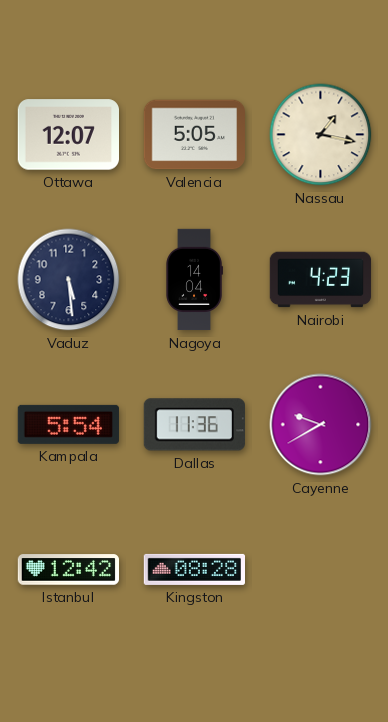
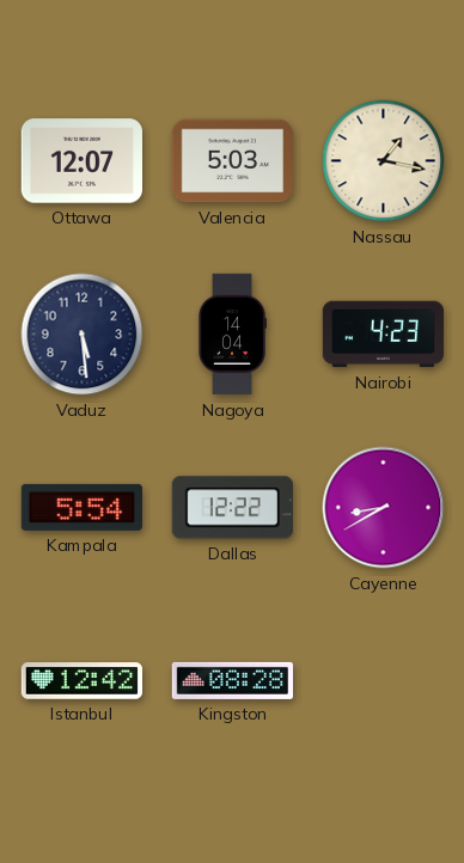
Valencia: 5:05 -> 5:03 (232, 161)
Dallas: 11:36 -> 12:22 (232, 508)
Cayenne: 9:40 -> 8:40 (384, 508)
